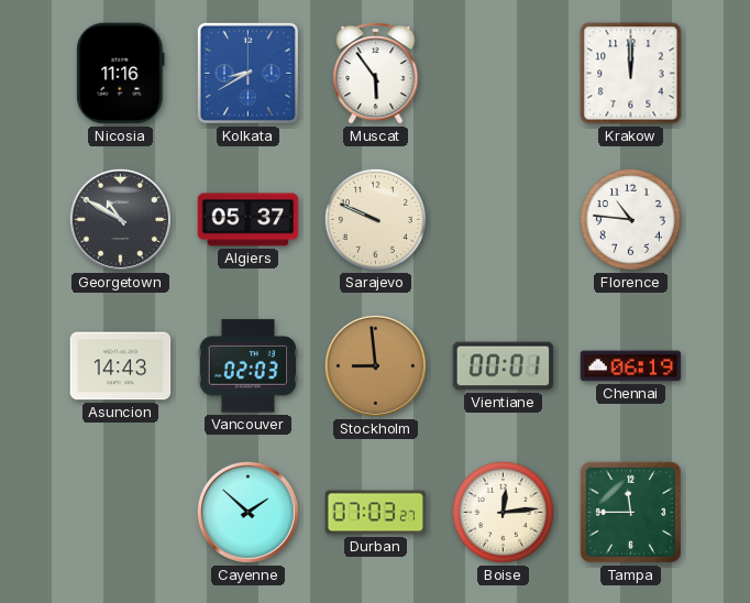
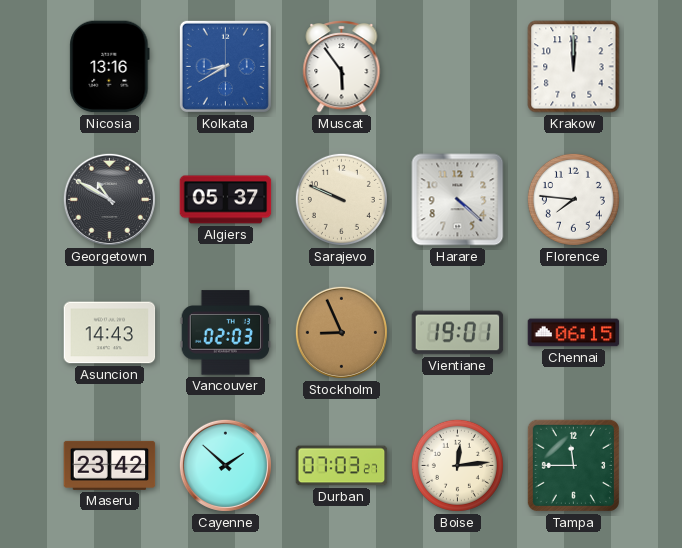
Nicosia: 11:16 -> 13:16 (110, 67)
Harare: none -> 4:22 (458, 200)
Florence: 10:46 -> 7:46 (573, 199)
Stockholm: 8:59 -> 8:56 (341, 332)
Vientiane: 00:01 -> 19:01 (458, 333)
Chennai: 06:19 -> 06:15 (574, 333)
Maseru: none -> 23:42 (110, 465)
